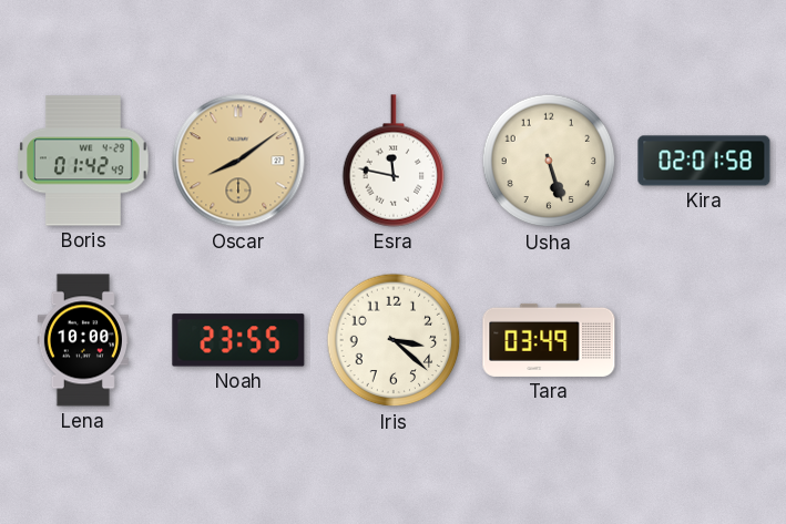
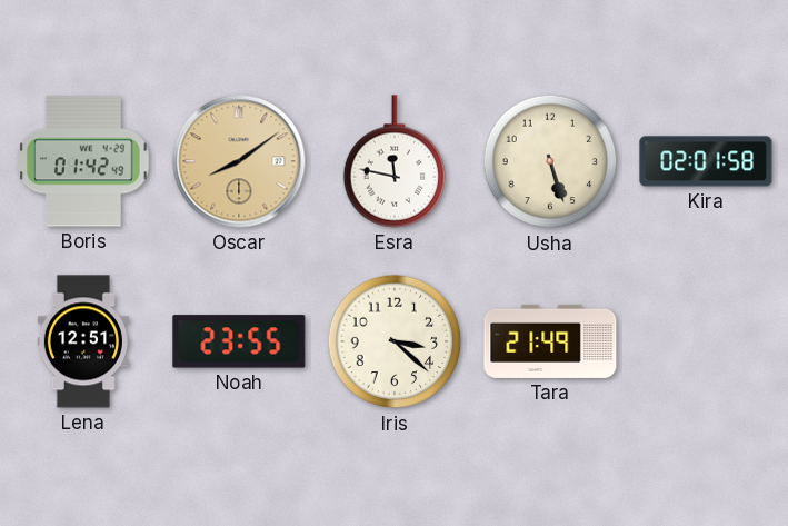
Lena: 10:00 -> 12:51 (83, 341)
Tara: 03:49 -> 21:49 (550, 341)
